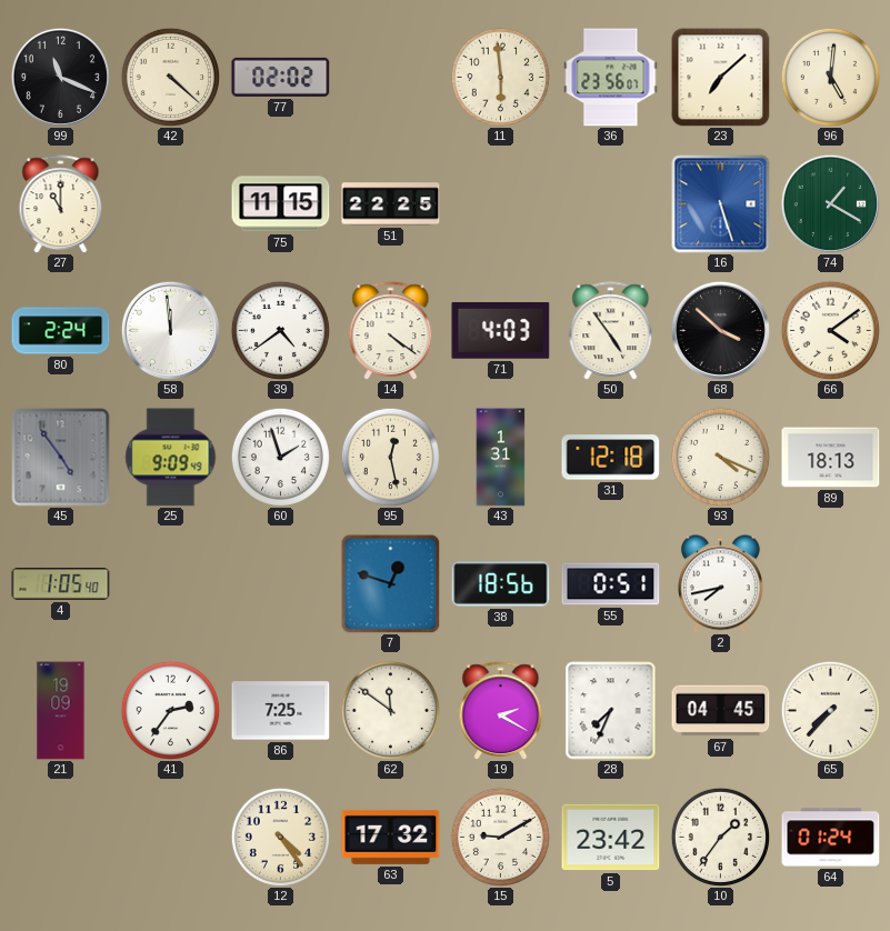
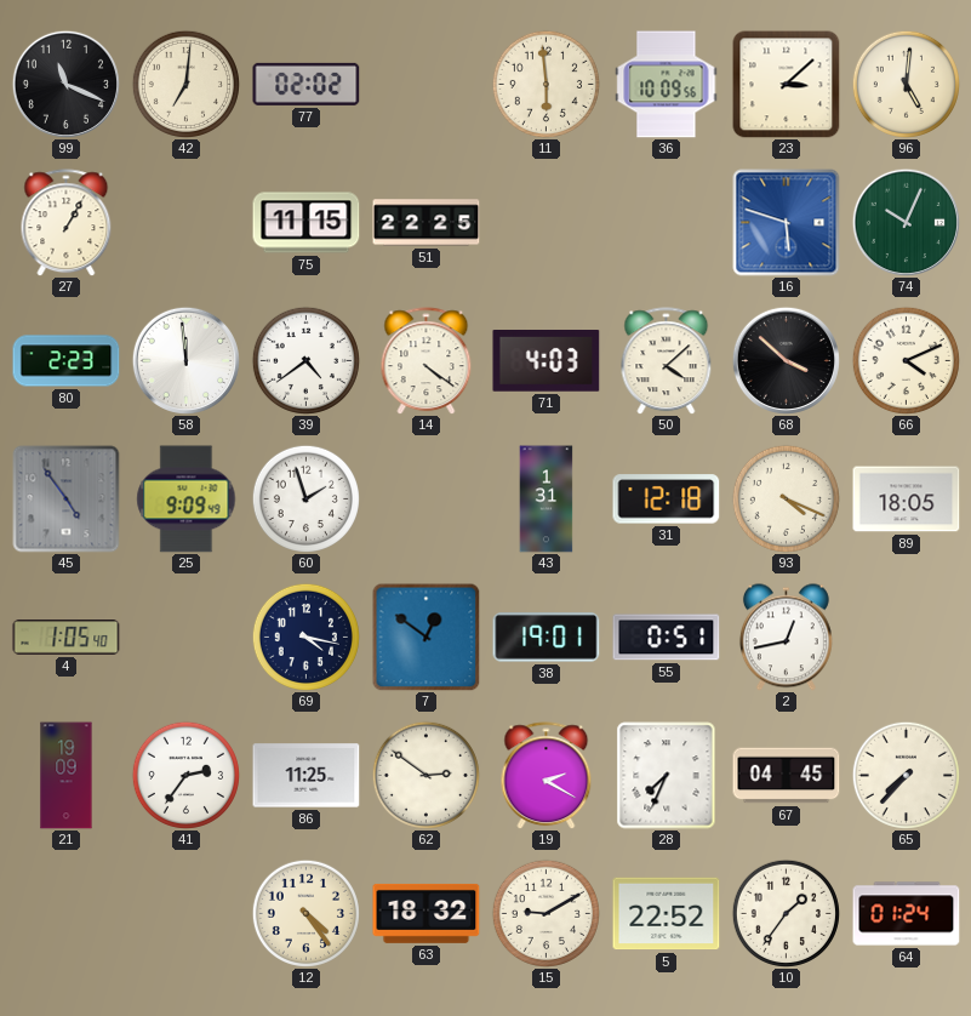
42: 4:22 -> 7:01 (185, 84)
36: 23:56 -> 10:09 (667, 85)
23: 7:08 -> 3:08 (787, 85)
27: 11:00 -> 1:05 (67, 223)
16: 5:27 -> 5:48 (787, 223)
74: 1:20 -> 10:04 (906, 222)
80: 2:24 -> 2:23 (67, 361)
50: 4:54 -> 4:08 (667, 361)
66: 4:09 -> 4:11 (906, 360)
95: 12:28 -> none (390, 457)
89: 18:13 -> 18:05 (907, 500)
69: none -> 4:17 (305, 637)
7: 12:48 -> 12:51 (425, 637)
38: 18:56 -> 19:01 (547, 638)
2: 7:43 -> 12:43 (786, 638)
86: 7:25 -> 11:25 (307, 776)
62: 11:51 -> 2:51 (425, 775)
63: 17:32 -> 18:32 (427, 913)
5: 23:42 -> 22:52 (667, 914)
